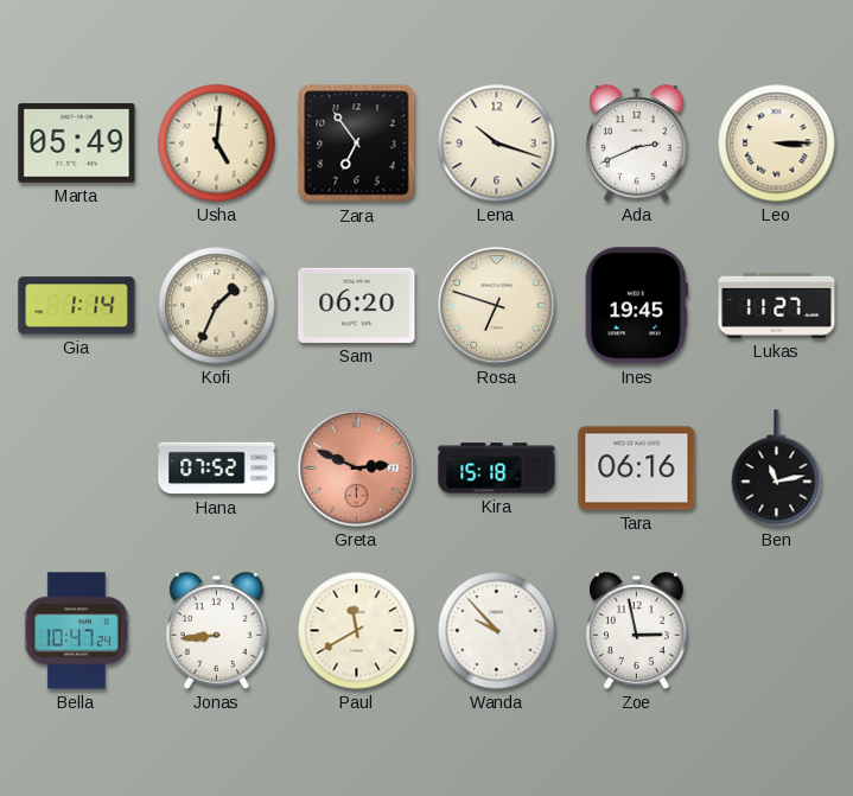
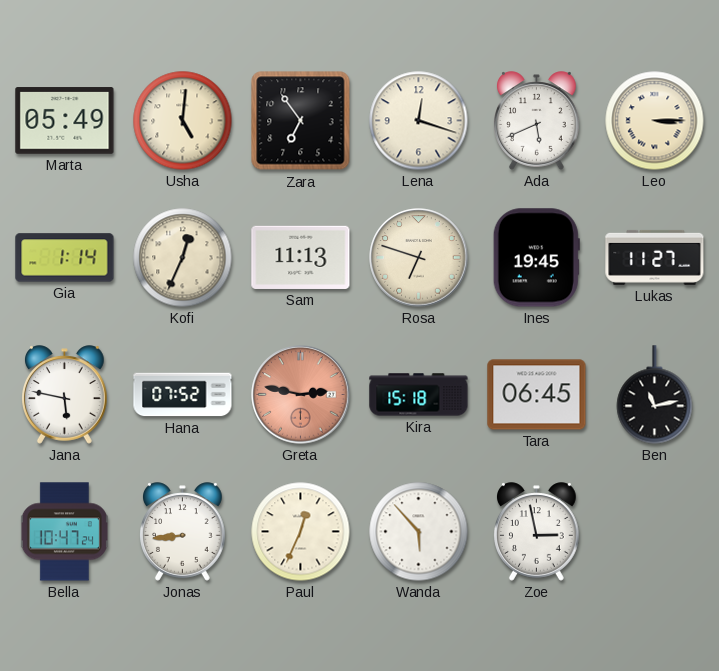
Lena: 10:18 -> 12:18 (419, 121)
Ada: 2:41 -> 5:41 (537, 121)
Kofi: 1:34 -> 12:34 (183, 258)
Sam: 06:20 -> 11:13 (301, 257)
Jana: none -> 5:47 (65, 395)
Greta: 2:49 -> 2:47 (301, 395)
Tara: 06:16 -> 06:45 (537, 395)
Paul: 11:40 -> 12:34 (301, 532)
Wanda: 9:53 -> 5:53 (419, 532)
